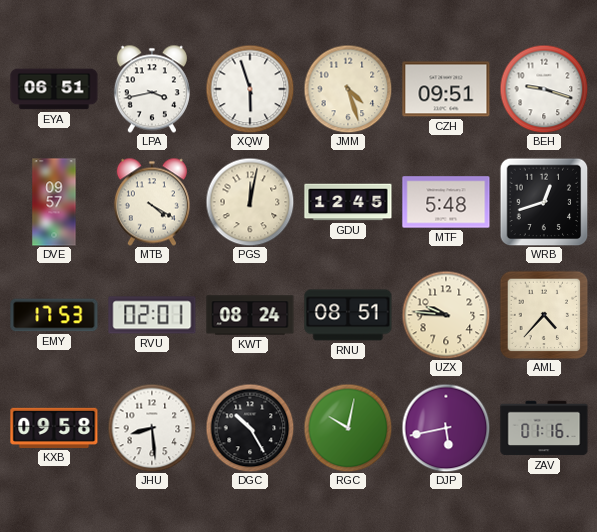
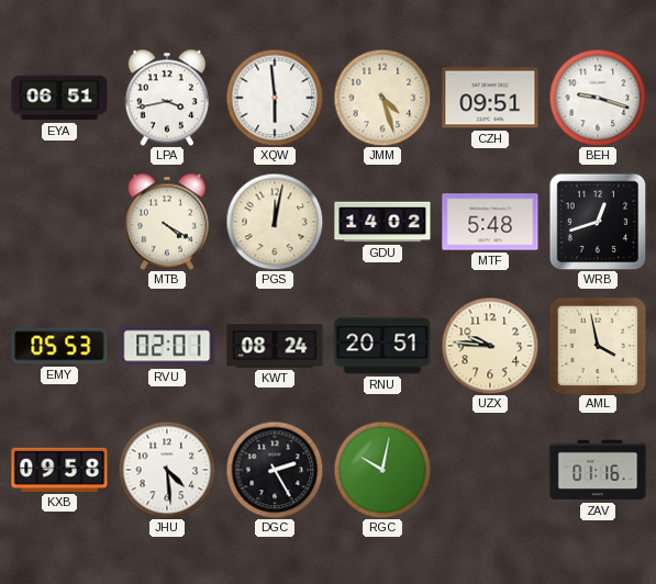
XQW: 5:57 -> 5:59 (275, 98)
DVE: 09:57 -> none (54, 202)
GDU: 12:45 -> 14:02 (382, 222)
EMY: 17:53 -> 05:53 (59, 346)
RNU: 08:51 -> 20:51 (382, 346)
AML: 4:37 -> 3:58 (598, 346)
JHU: 8:29 -> 4:29 (167, 470)
DGC: 10:25 -> 2:25 (275, 470)
DJP: 5:43 -> none (446, 428)
